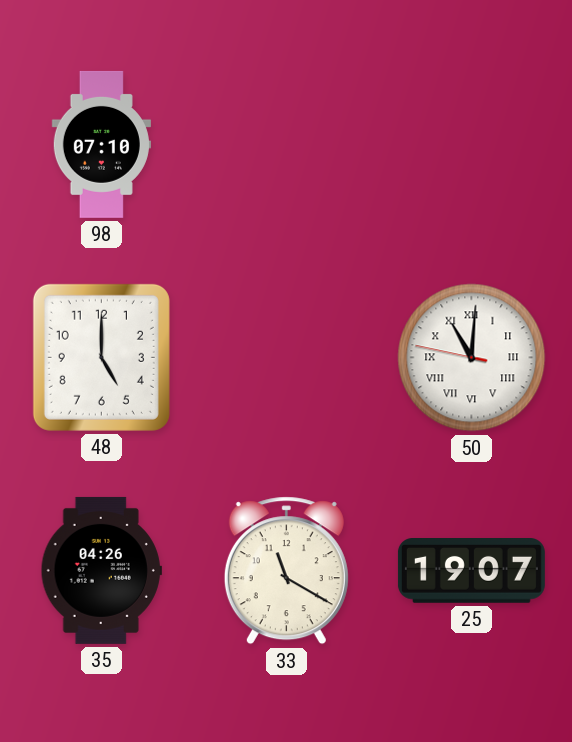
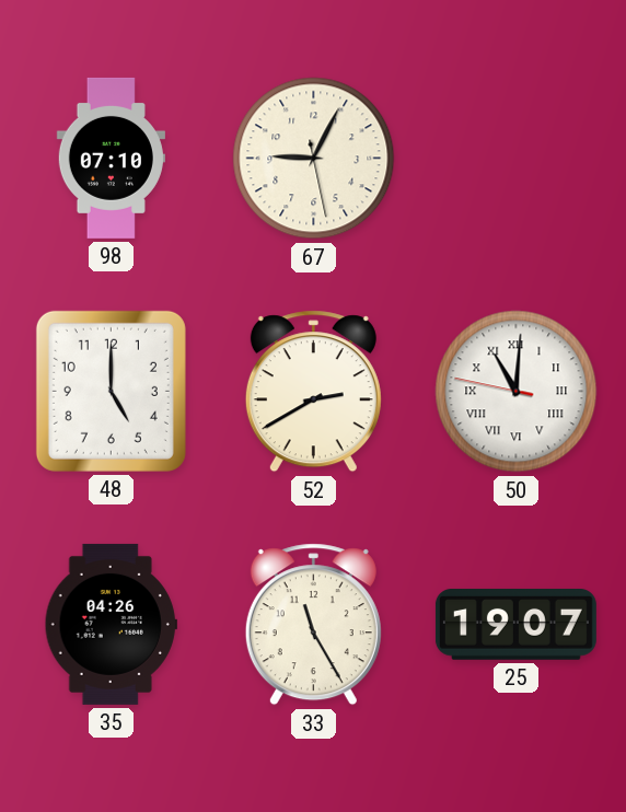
67: none -> 9:04 (314, 159)
52: none -> 2:40 (313, 392)
33: 11:20 -> 11:25 (313, 625)
